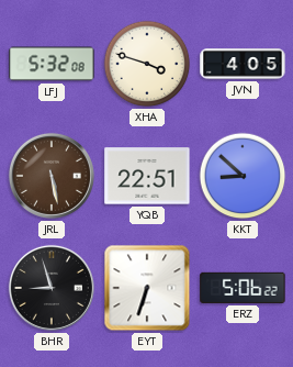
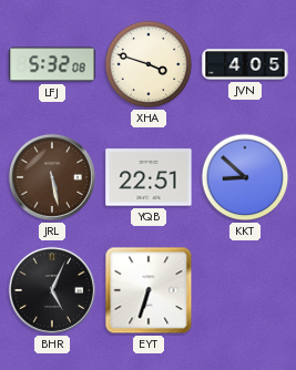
BHR: 8:57 -> 5:04 (52, 290)
ERZ: 5:06 -> none (243, 288)
